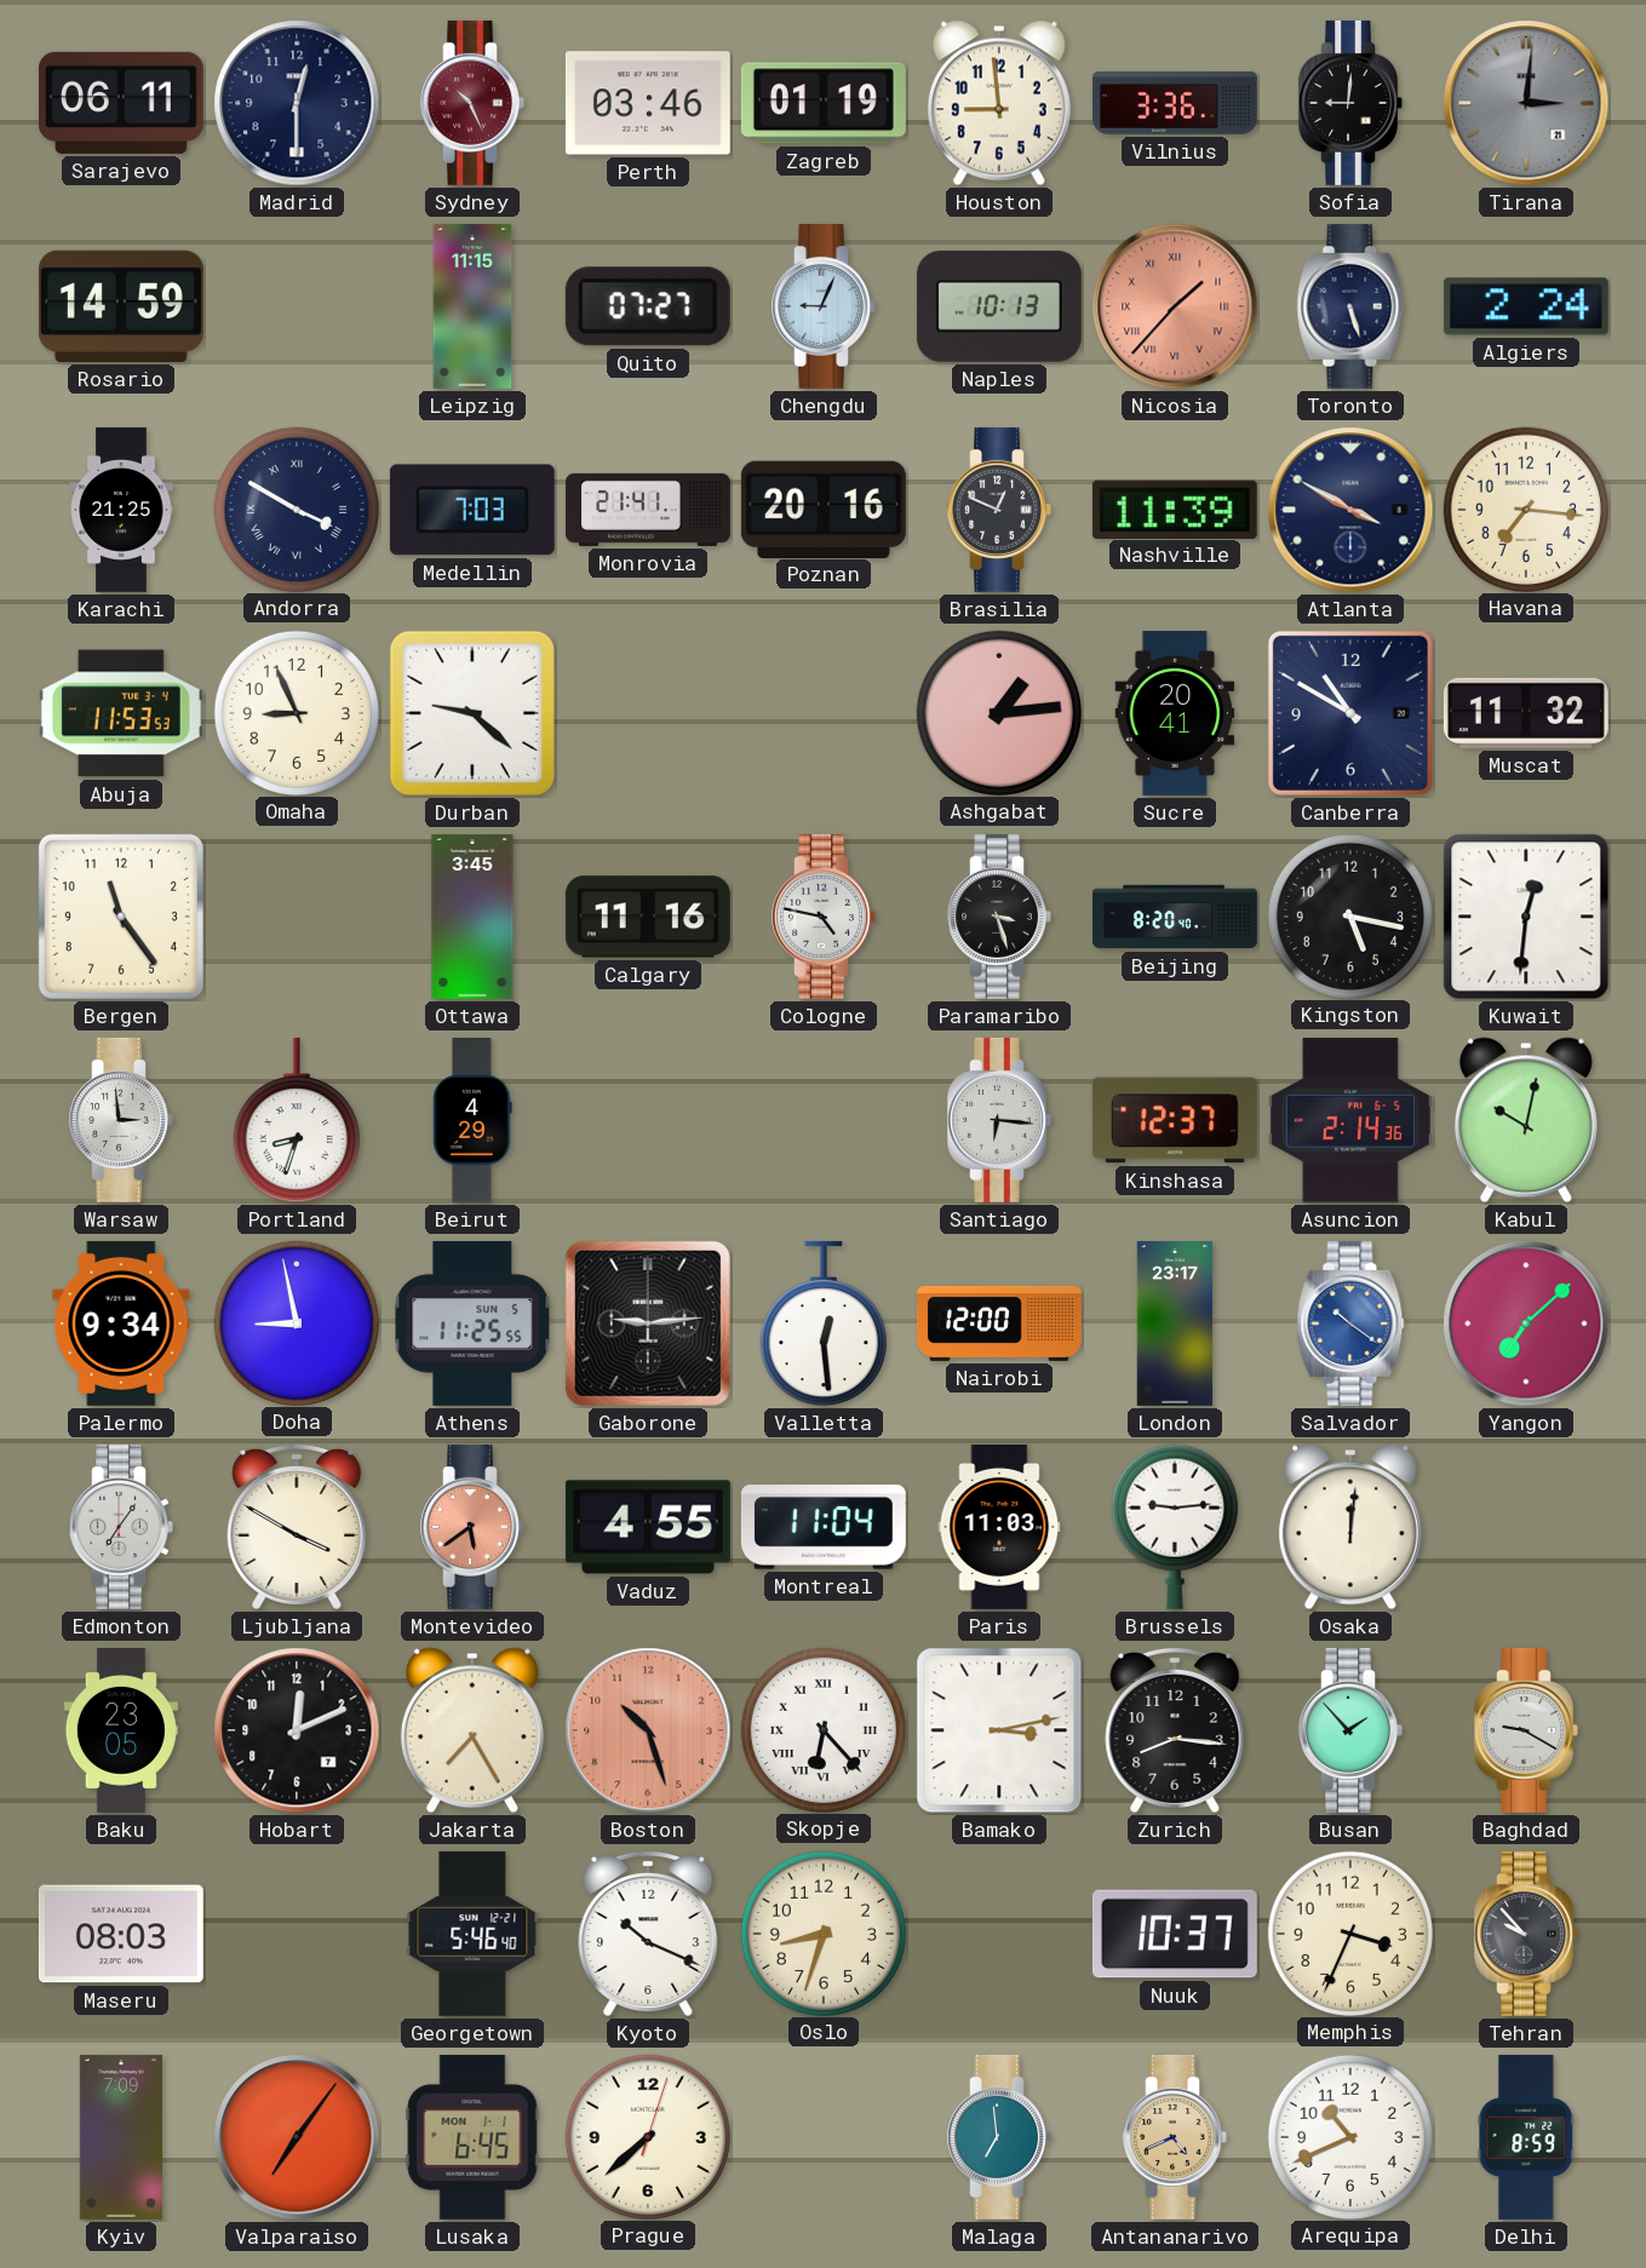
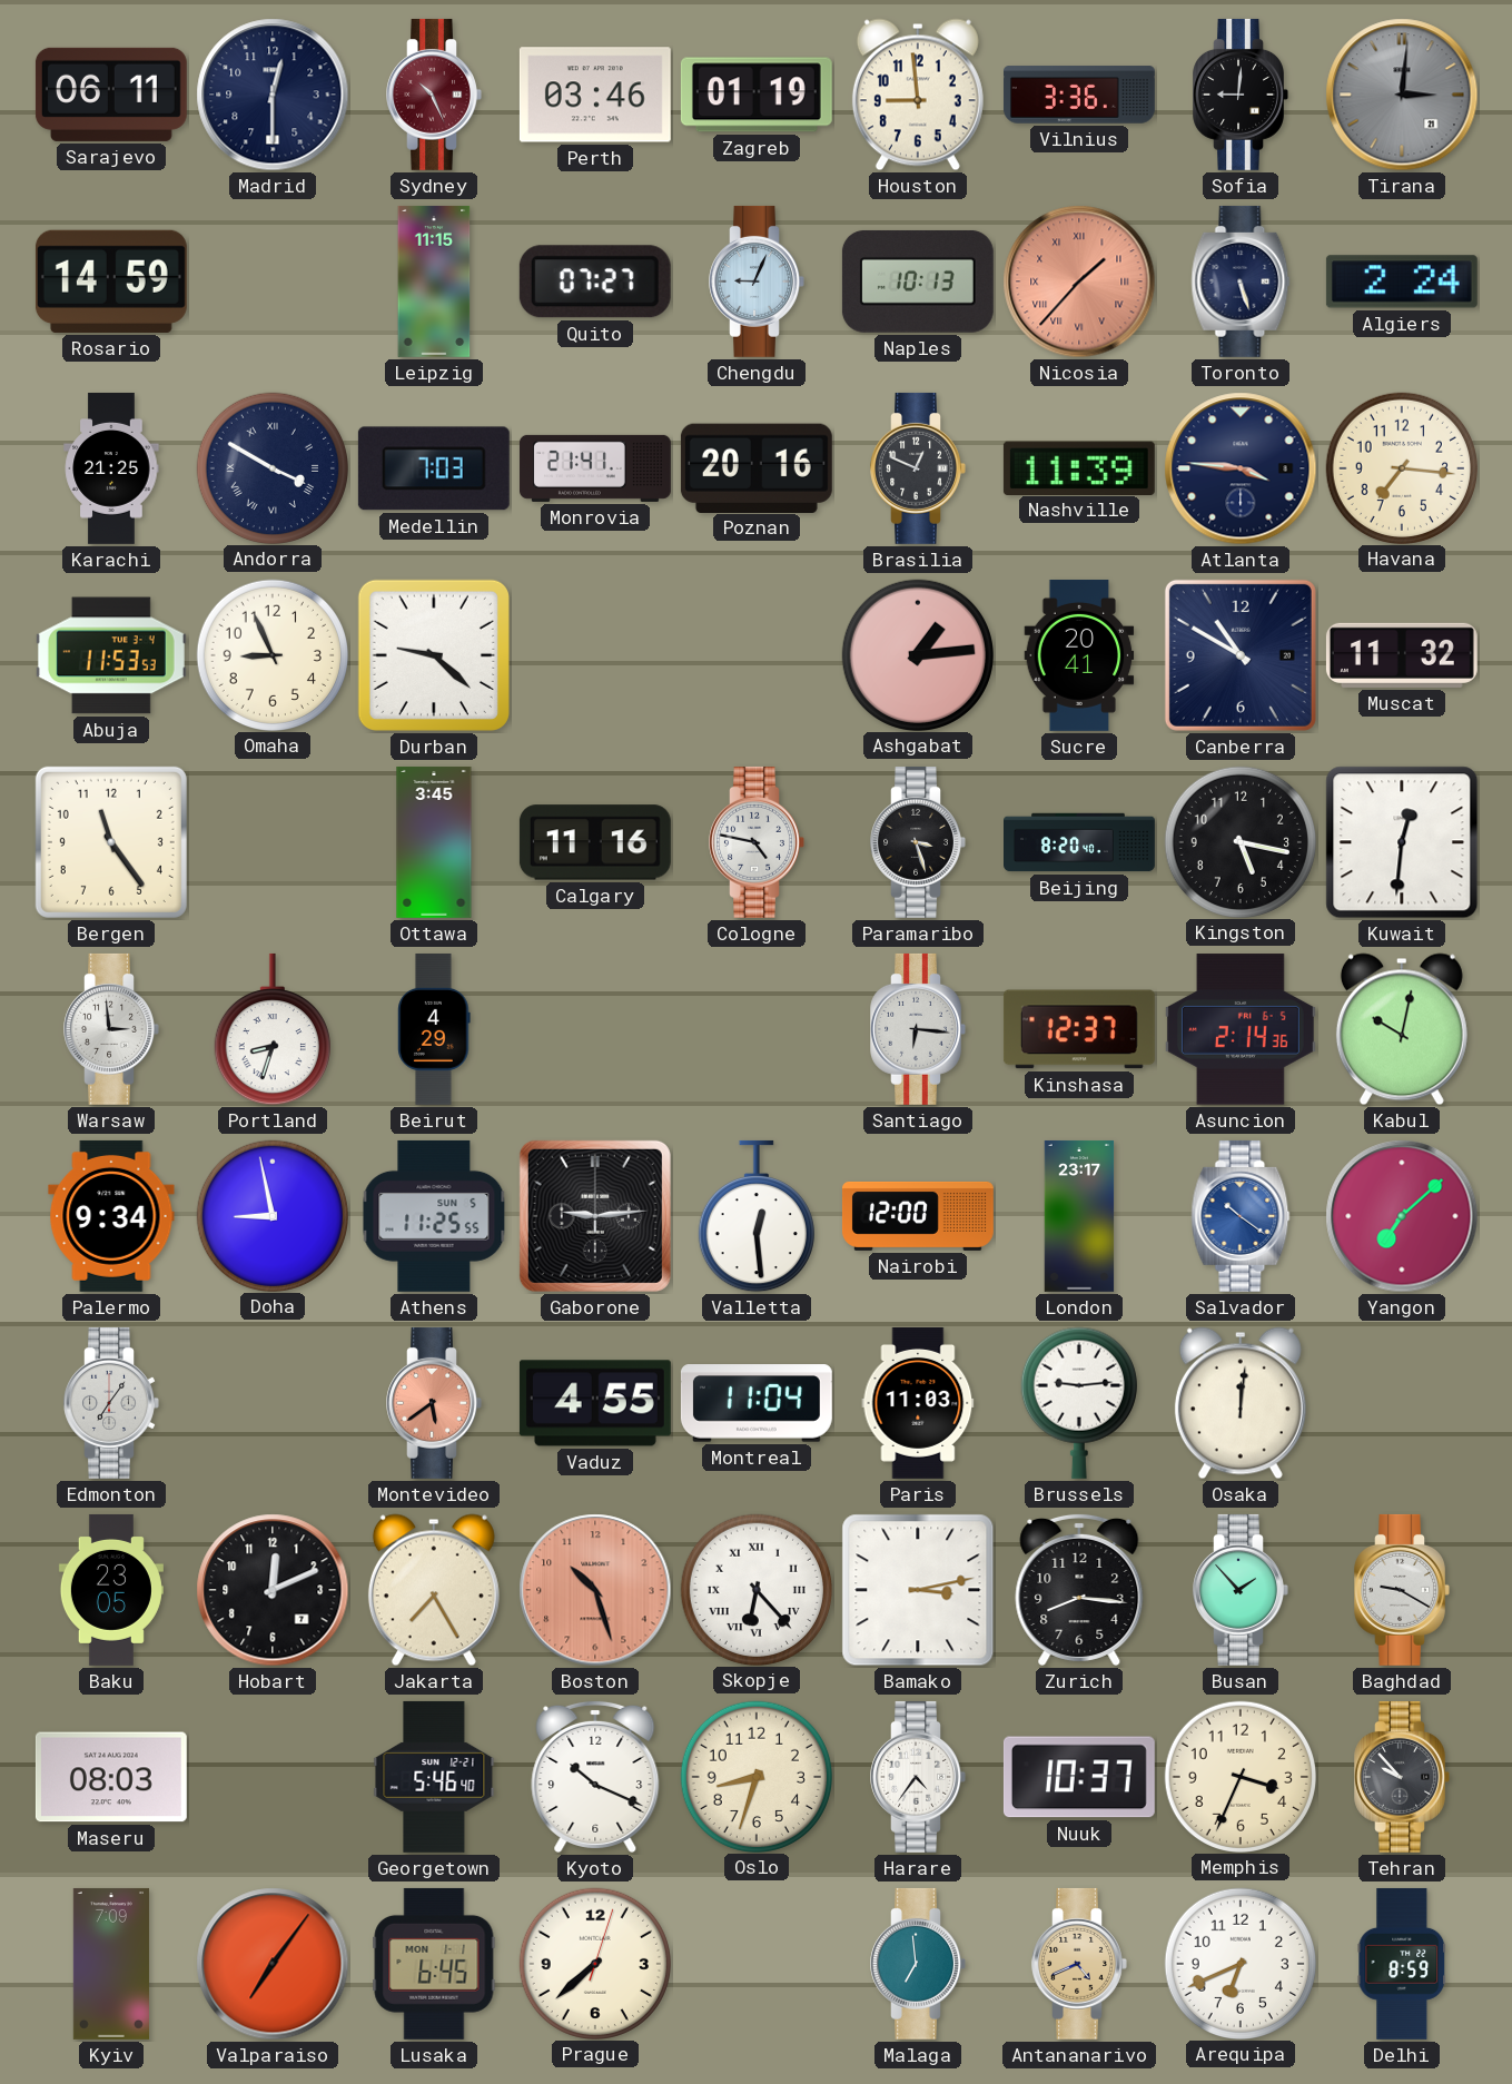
Atlanta: 3:50 -> 3:46 (1241, 468)
Ljubljana: 3:50 -> none (297, 1526)
Harare: none -> 4:36 (918, 1777)
Arequipa: 10:41 -> 6:41 (1239, 1963)
